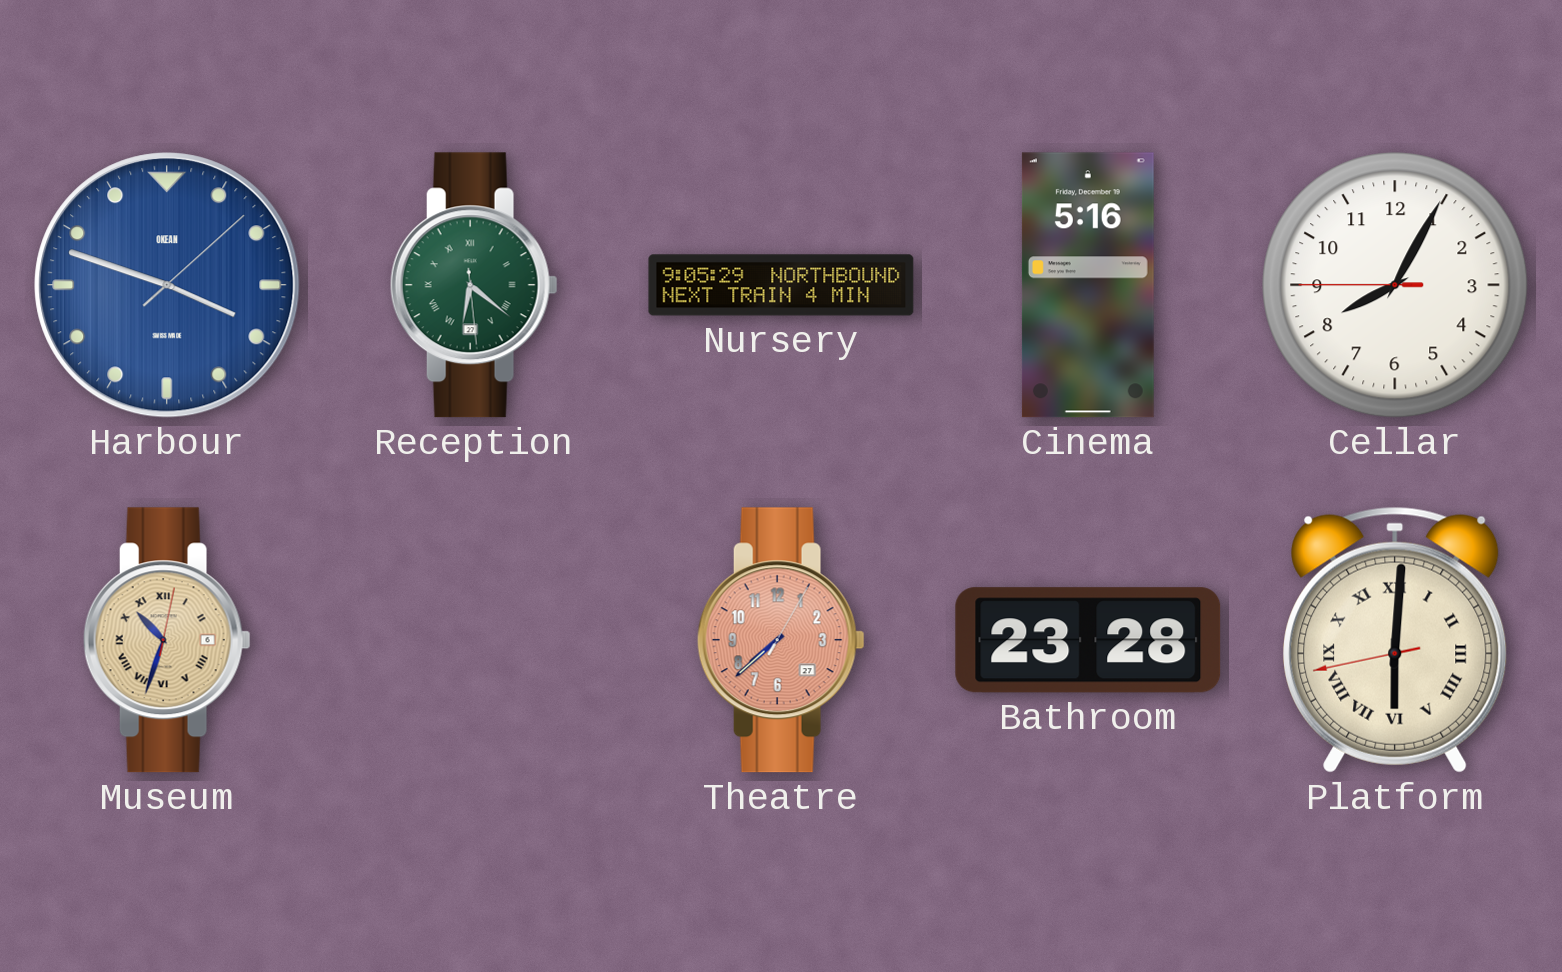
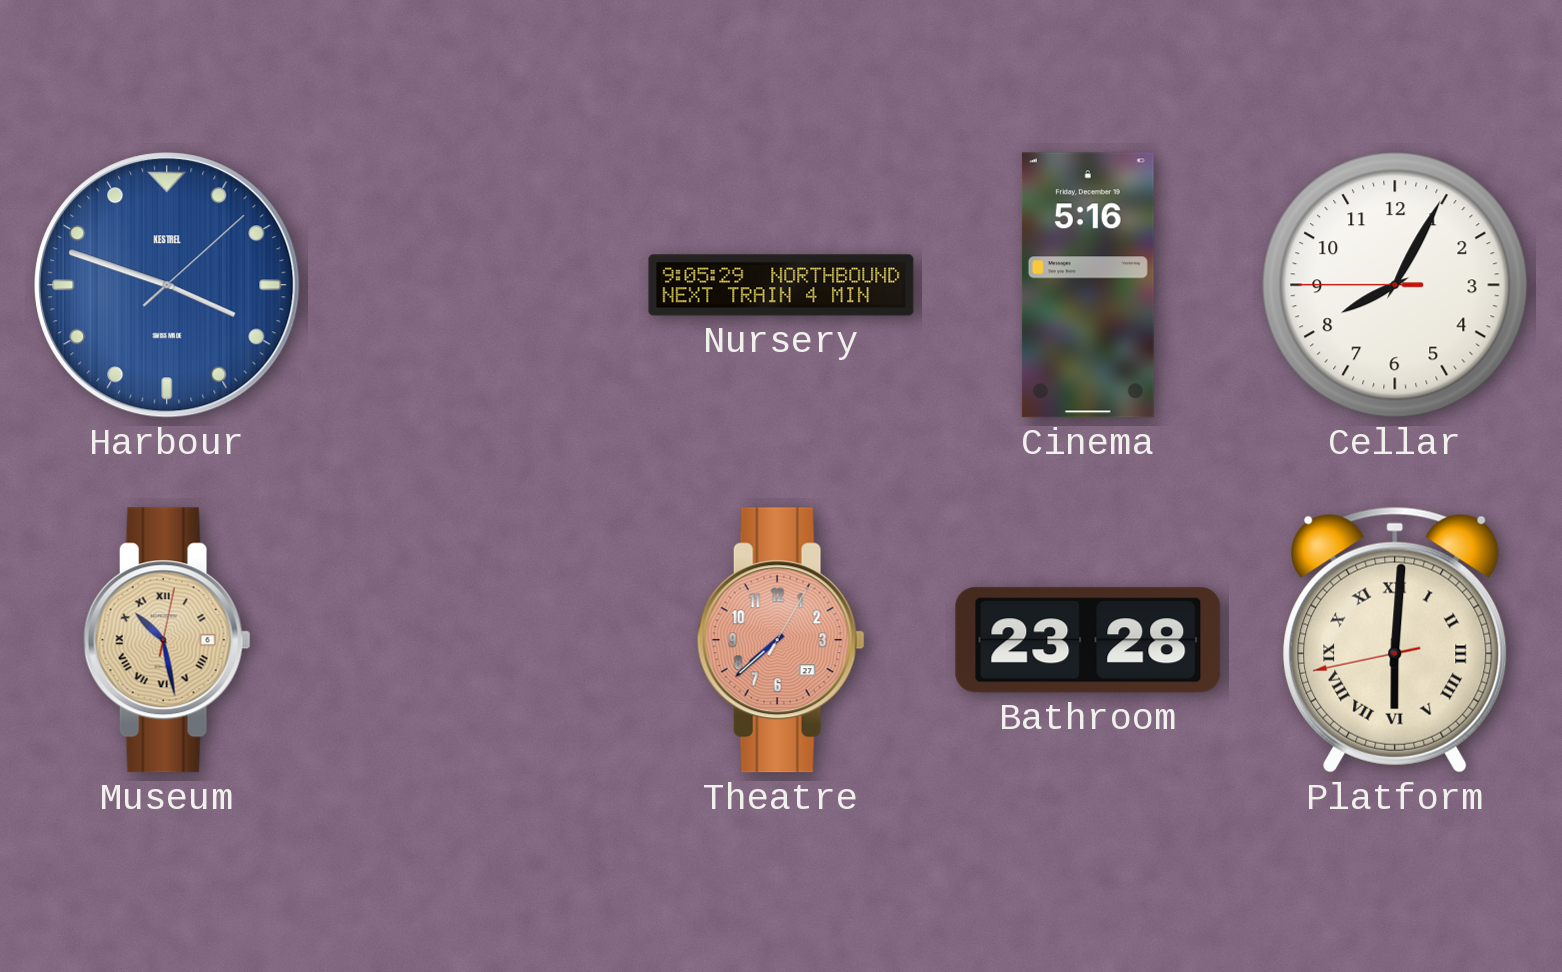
Harbour brand: OKEAN -> KESTREL (167, 285)
Reception: 6:21 -> none (474, 285)
Museum: 10:33 -> 10:28 (167, 640)
